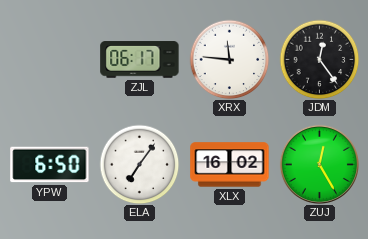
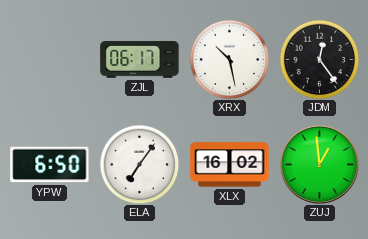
XRX: 11:46 -> 10:28 (229, 59)
ZUJ: 12:25 -> 12:59 (319, 164)
